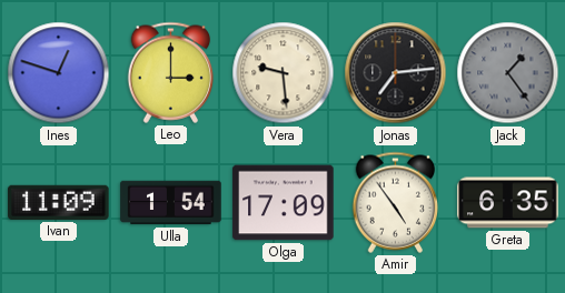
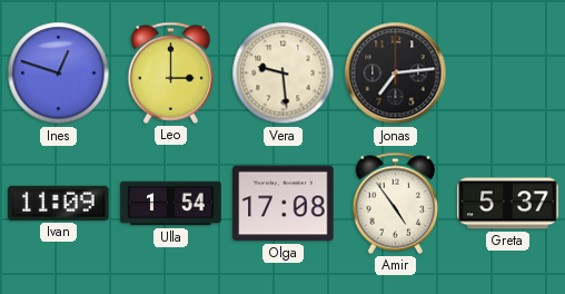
Jack: 1:24 -> none (508, 73)
Olga: 17:09 -> 17:08 (284, 204)
Greta: 6:35 -> 5:37 (508, 204)
